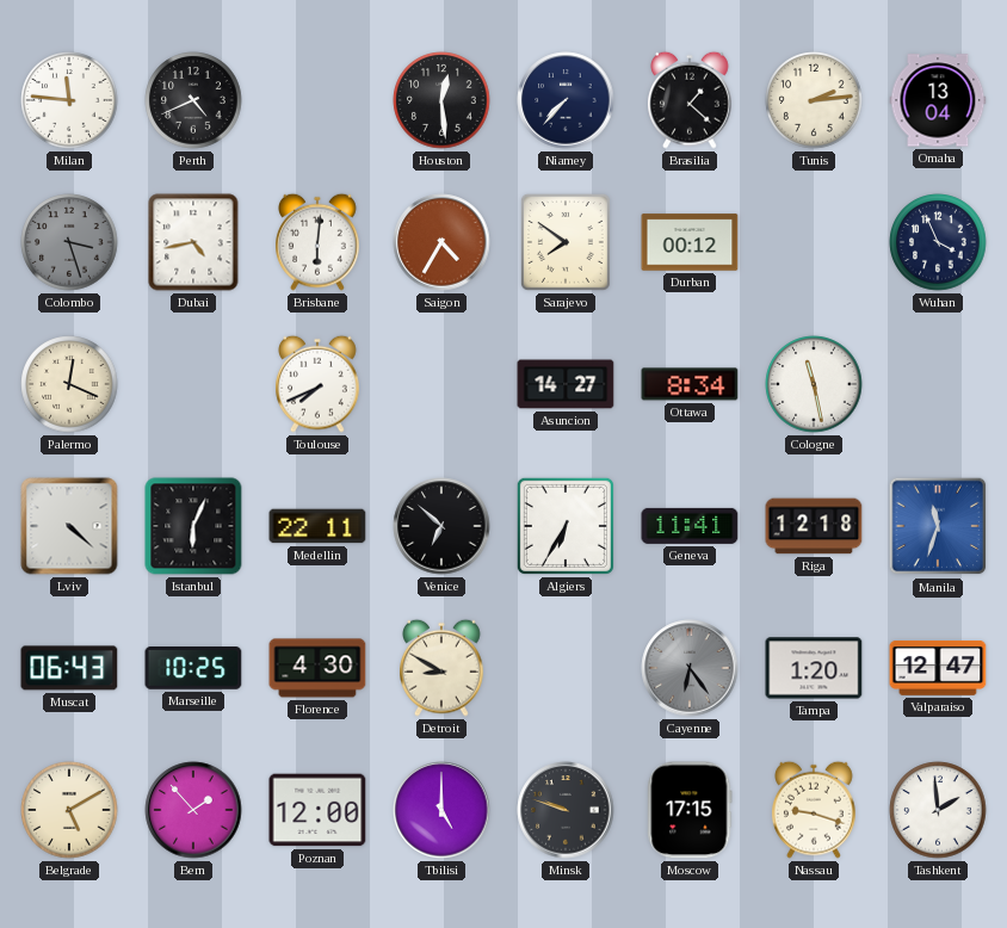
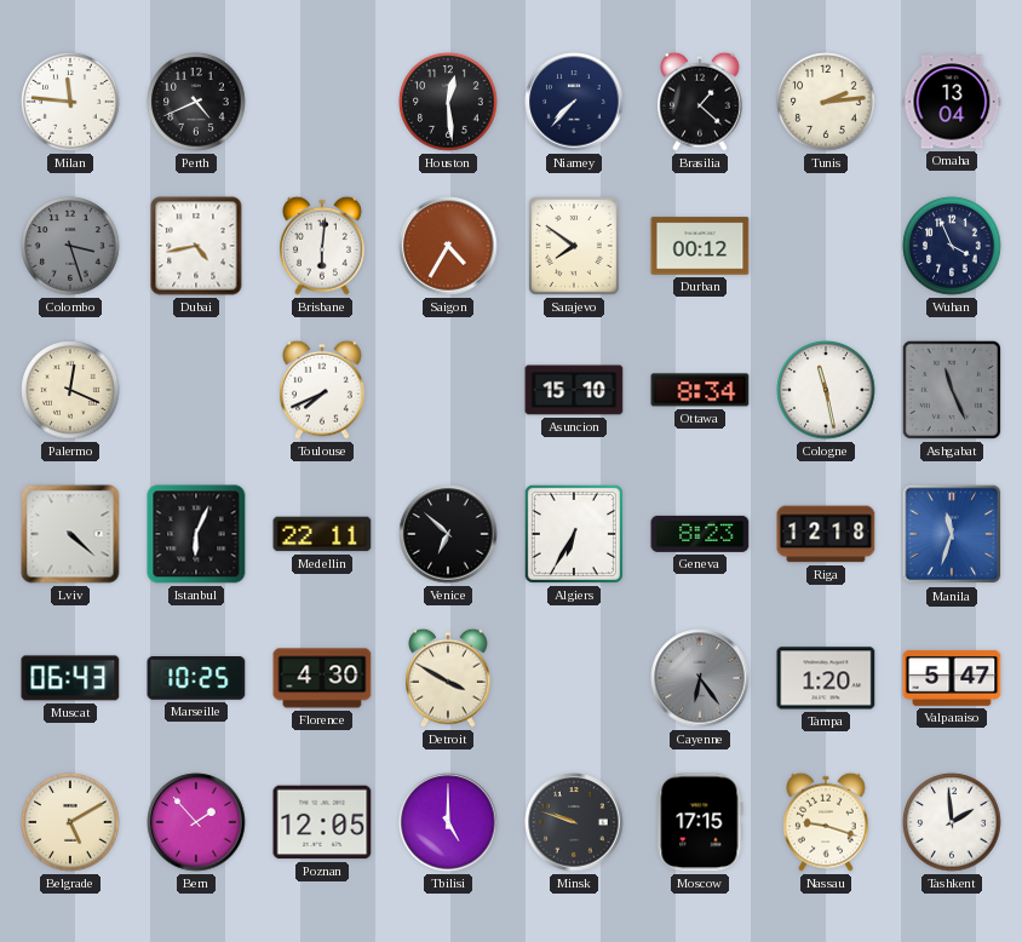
Asuncion: 14:27 -> 15:10 (574, 390)
Ashgabat: none -> 11:26 (952, 390)
Geneva: 11:41 -> 8:23 (700, 534)
Detroit: 8:50 -> 3:50 (449, 678)
Valparaiso: 12:47 -> 5:47 (952, 678)
Poznan: 12:00 -> 12:05 (322, 822)
